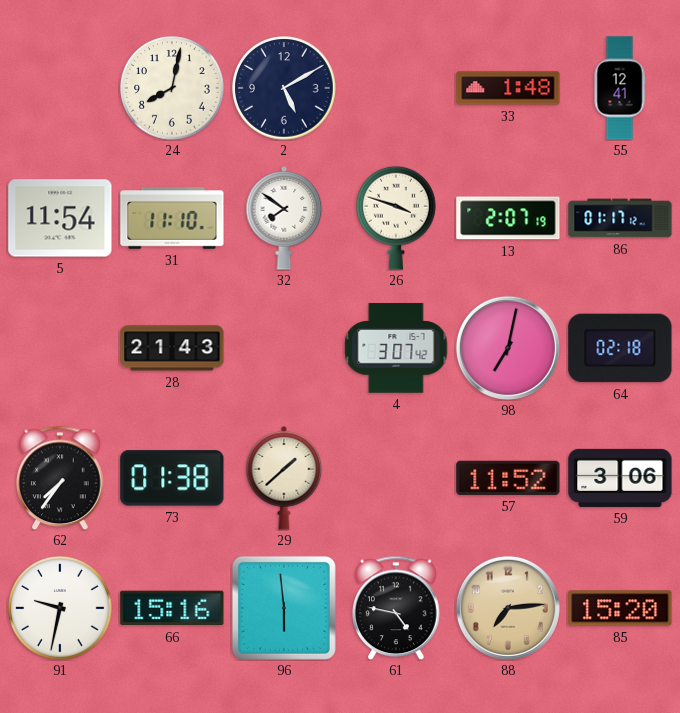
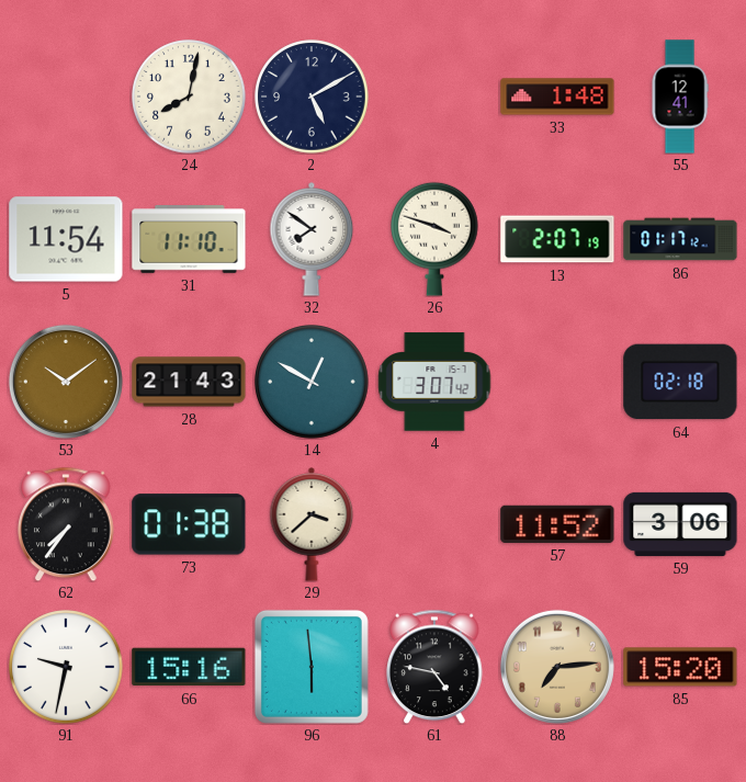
53: none -> 10:09 (66, 382)
14: none -> 12:50 (312, 382)
98: 7:02 -> none (508, 348)
29: 1:38 -> 3:38 (312, 524)
